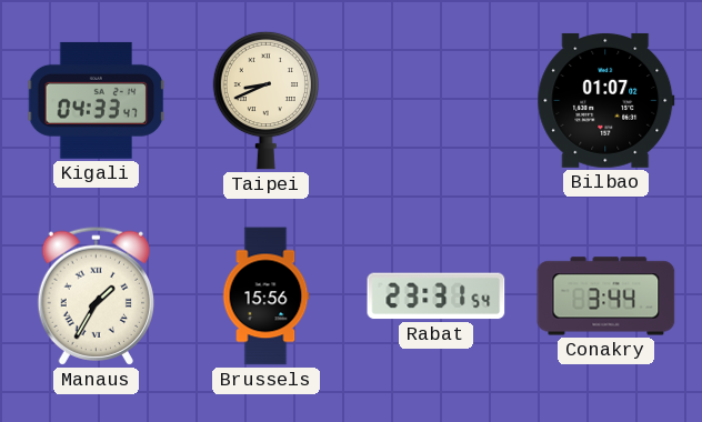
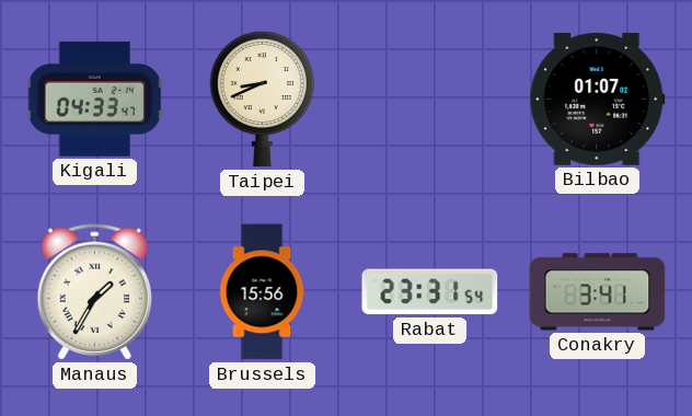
Conakry: 3:44 -> 3:41 (598, 292)
